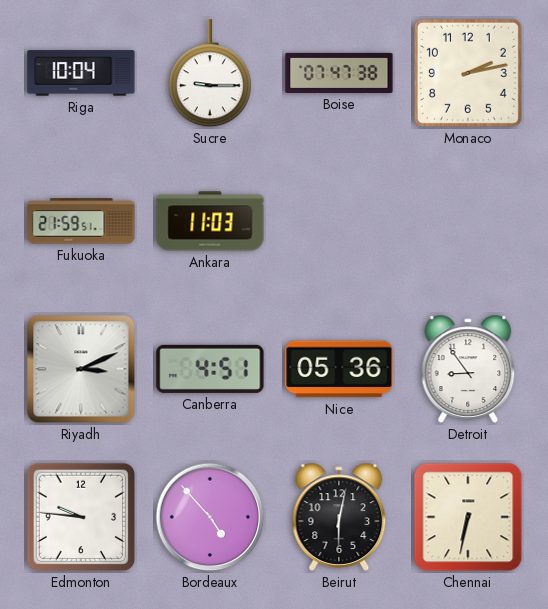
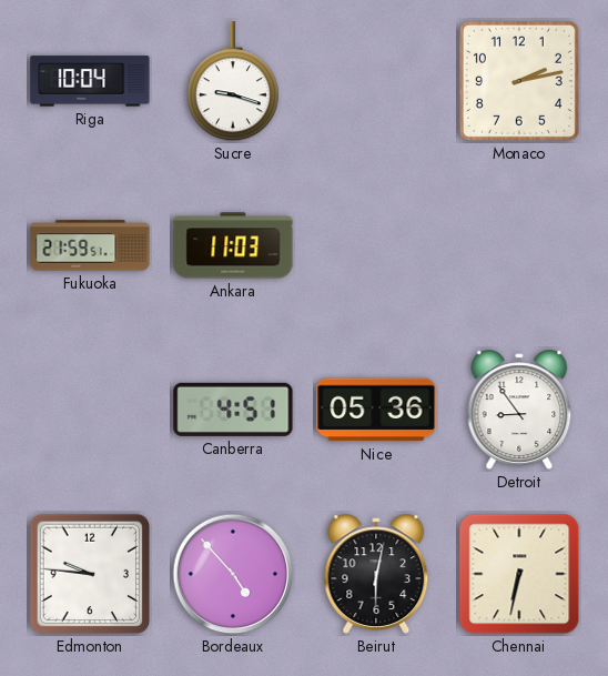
Sucre: 9:15 -> 9:18 (233, 82)
Boise: 07:47 -> none (339, 73)
Riyadh: 3:11 -> none (81, 369)
